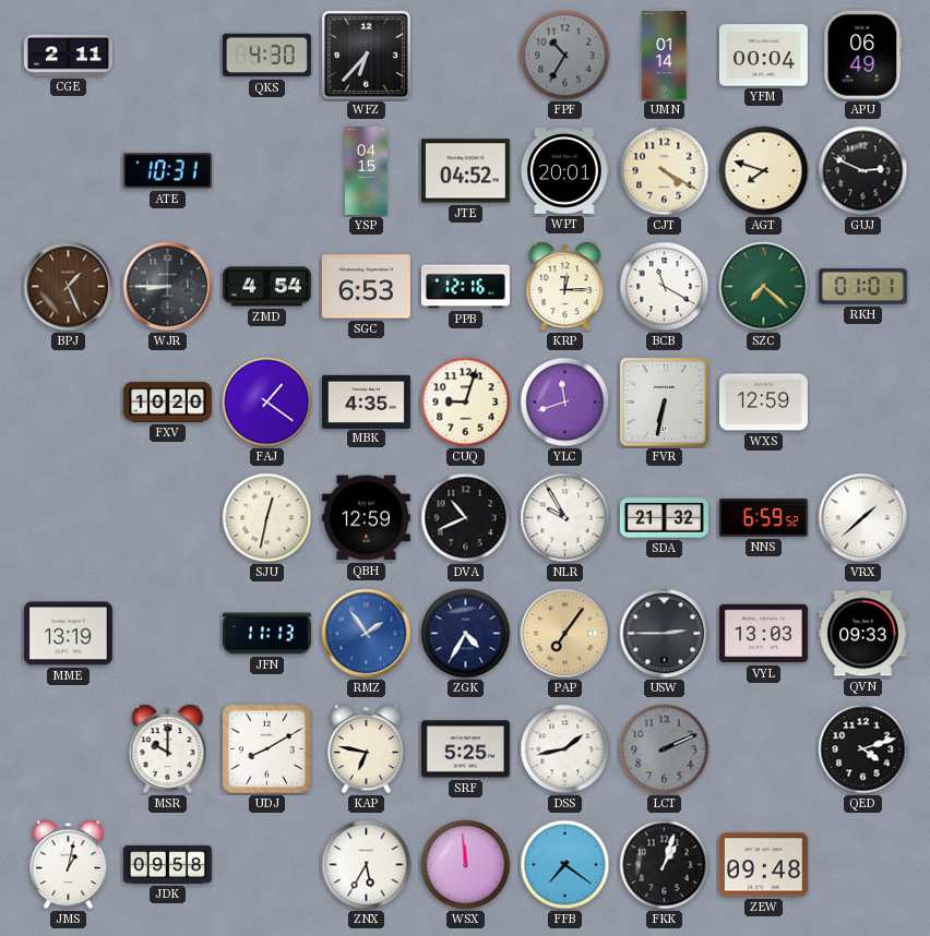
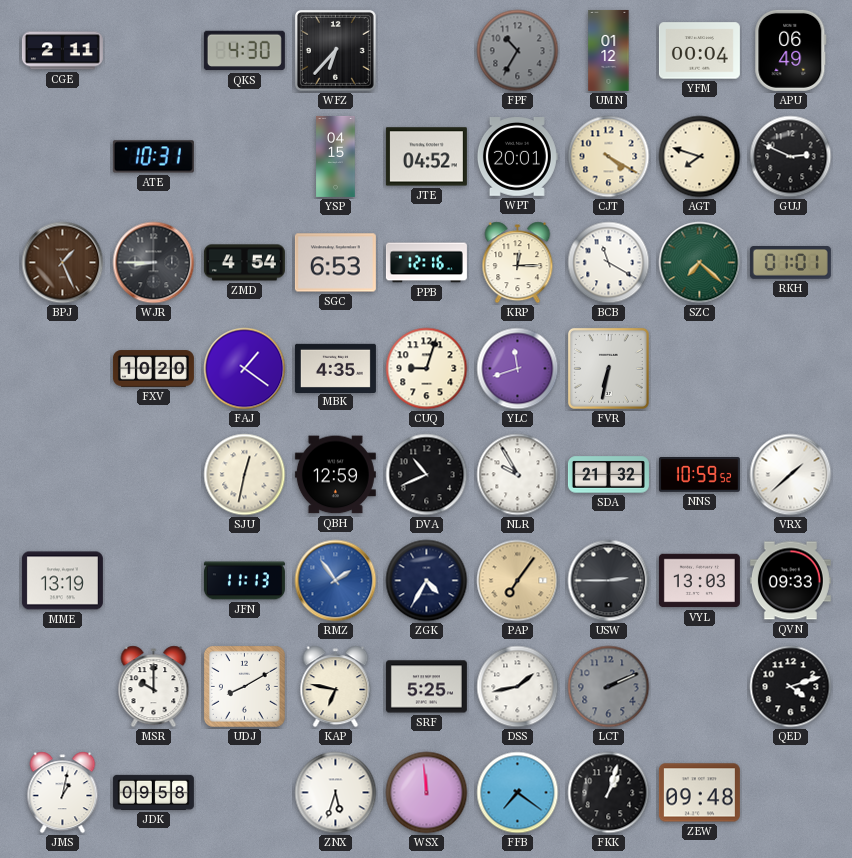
UMN: 01:14 -> 01:12 (609, 50)
WXS: 12:59 -> none (763, 403)
NNS: 6:59 -> 10:59 (699, 475)
ZNX: 5:35 -> 5:33 (336, 793)
